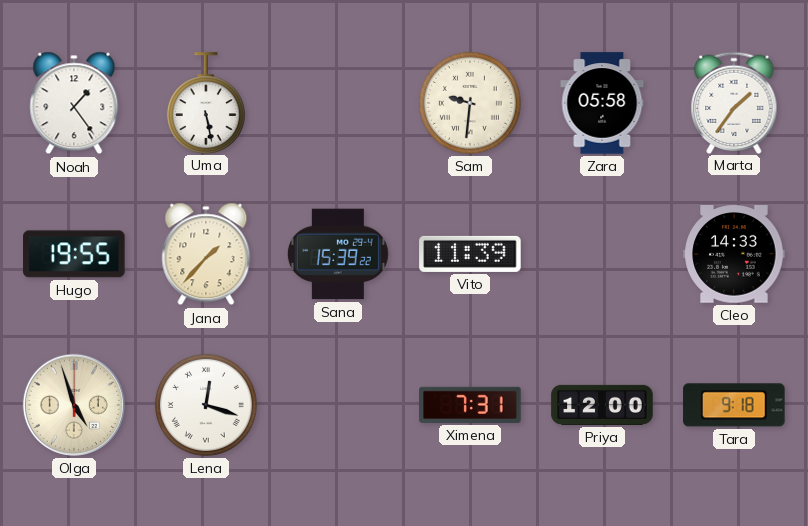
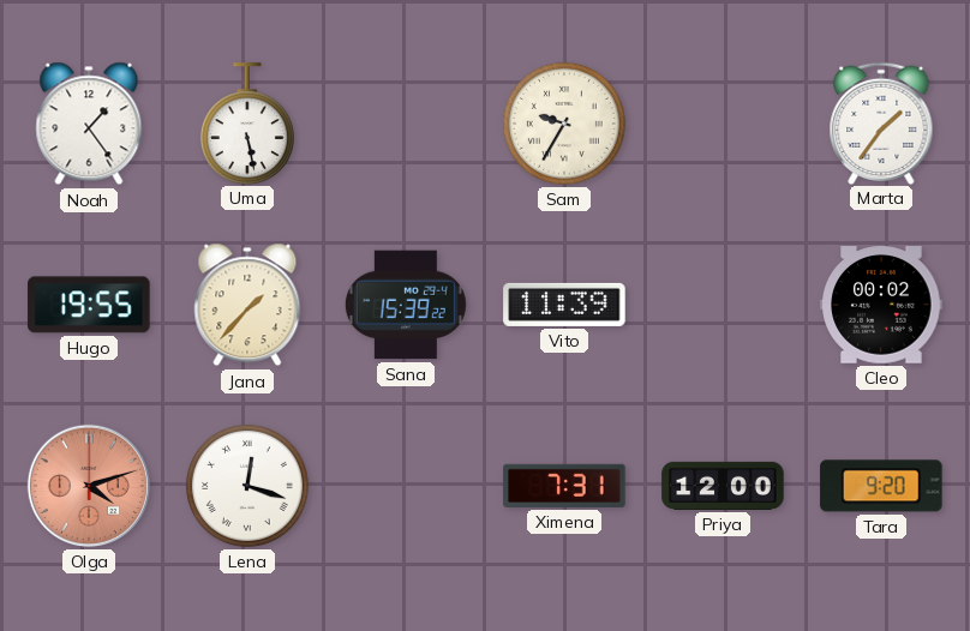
Sam: 9:31 -> 9:35 (564, 124)
Zara: 05:58 -> none (602, 103)
Cleo: 14:33 -> 00:02 (881, 305)
Olga: 4:57 -> 4:12 (89, 486)
Olga dial: cream -> salmon (89, 486)
Tara: 9:18 -> 9:20 (881, 486)
